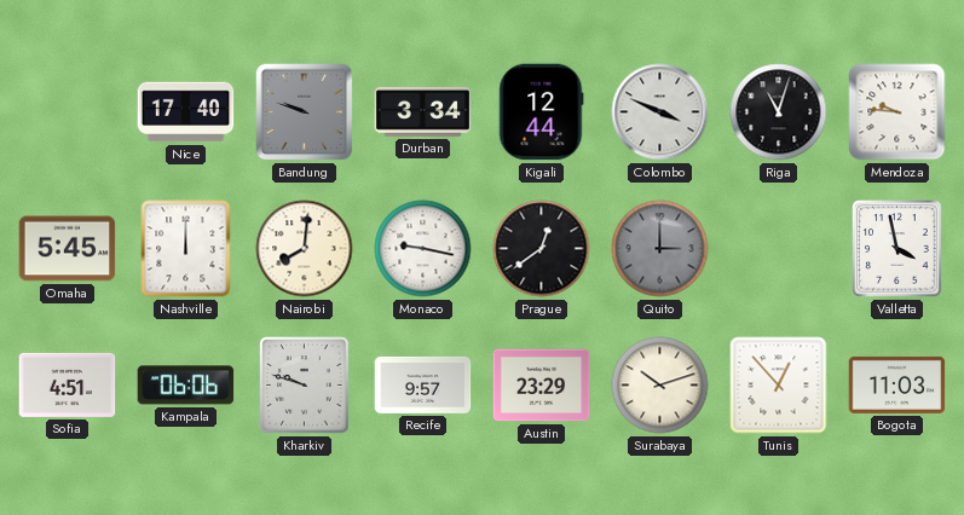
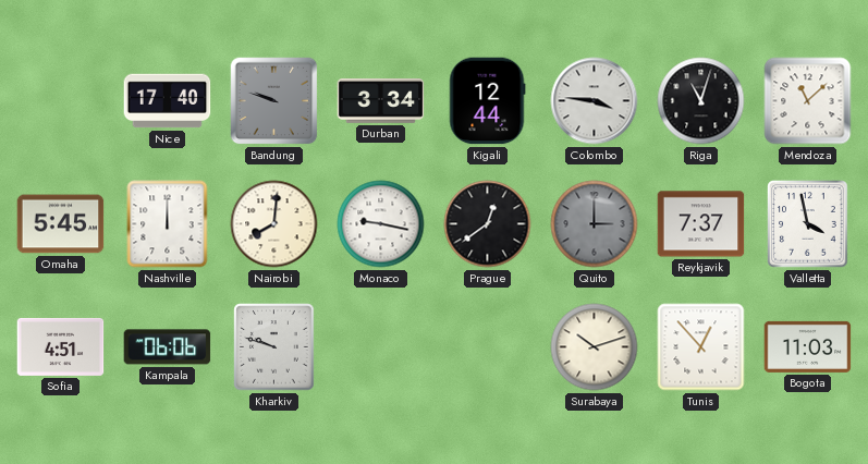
Colombo: 3:49 -> 3:46 (595, 101)
Mendoza: 9:46 -> 11:08 (808, 101)
Reykjavik: none -> 7:37 (701, 224)
Recife: 9:57 -> none (423, 384)
Austin: 23:29 -> none (542, 386)
